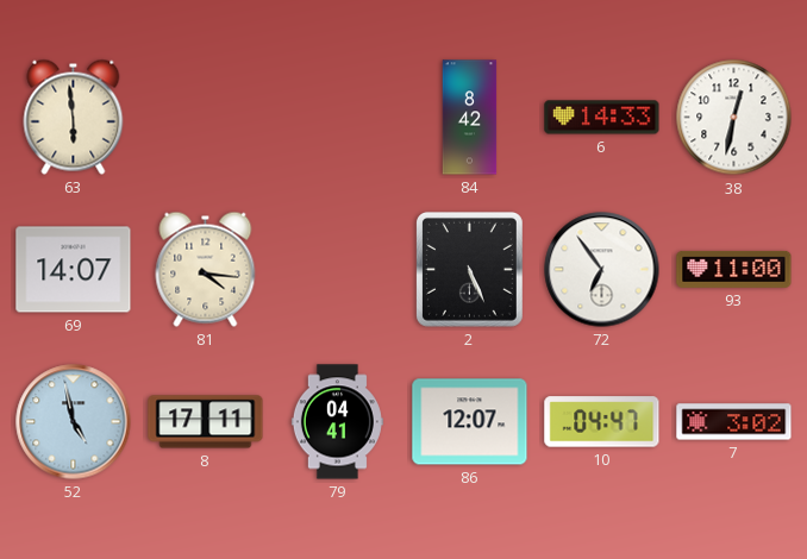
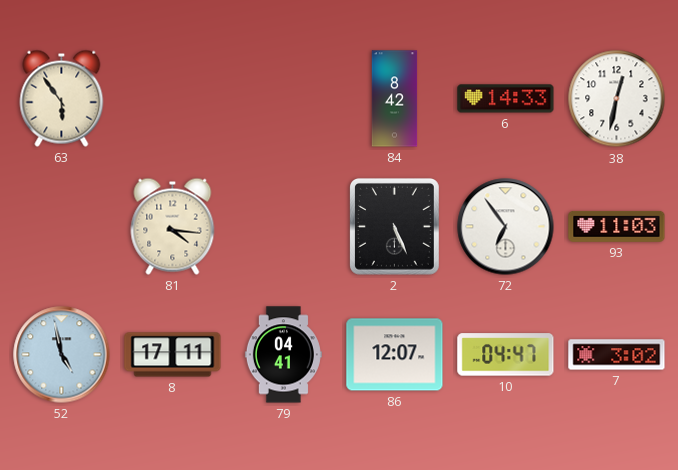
63: 5:59 -> 5:54 (62, 98)
69: 14:07 -> none (74, 270)
93: 11:00 -> 11:03 (617, 226)
